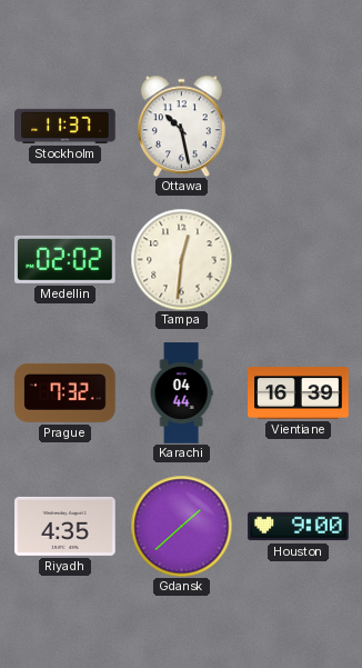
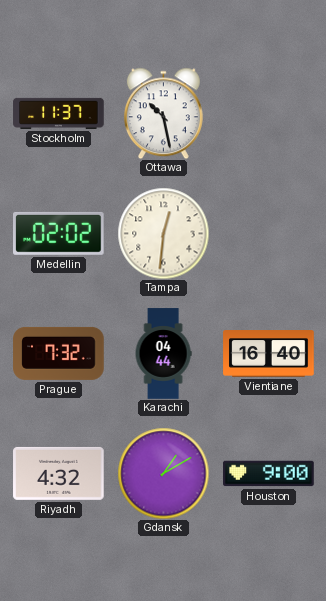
Vientiane: 16:39 -> 16:40 (269, 354)
Riyadh: 4:35 -> 4:32 (59, 473)
Gdansk: 1:38 -> 1:10 (163, 473)
